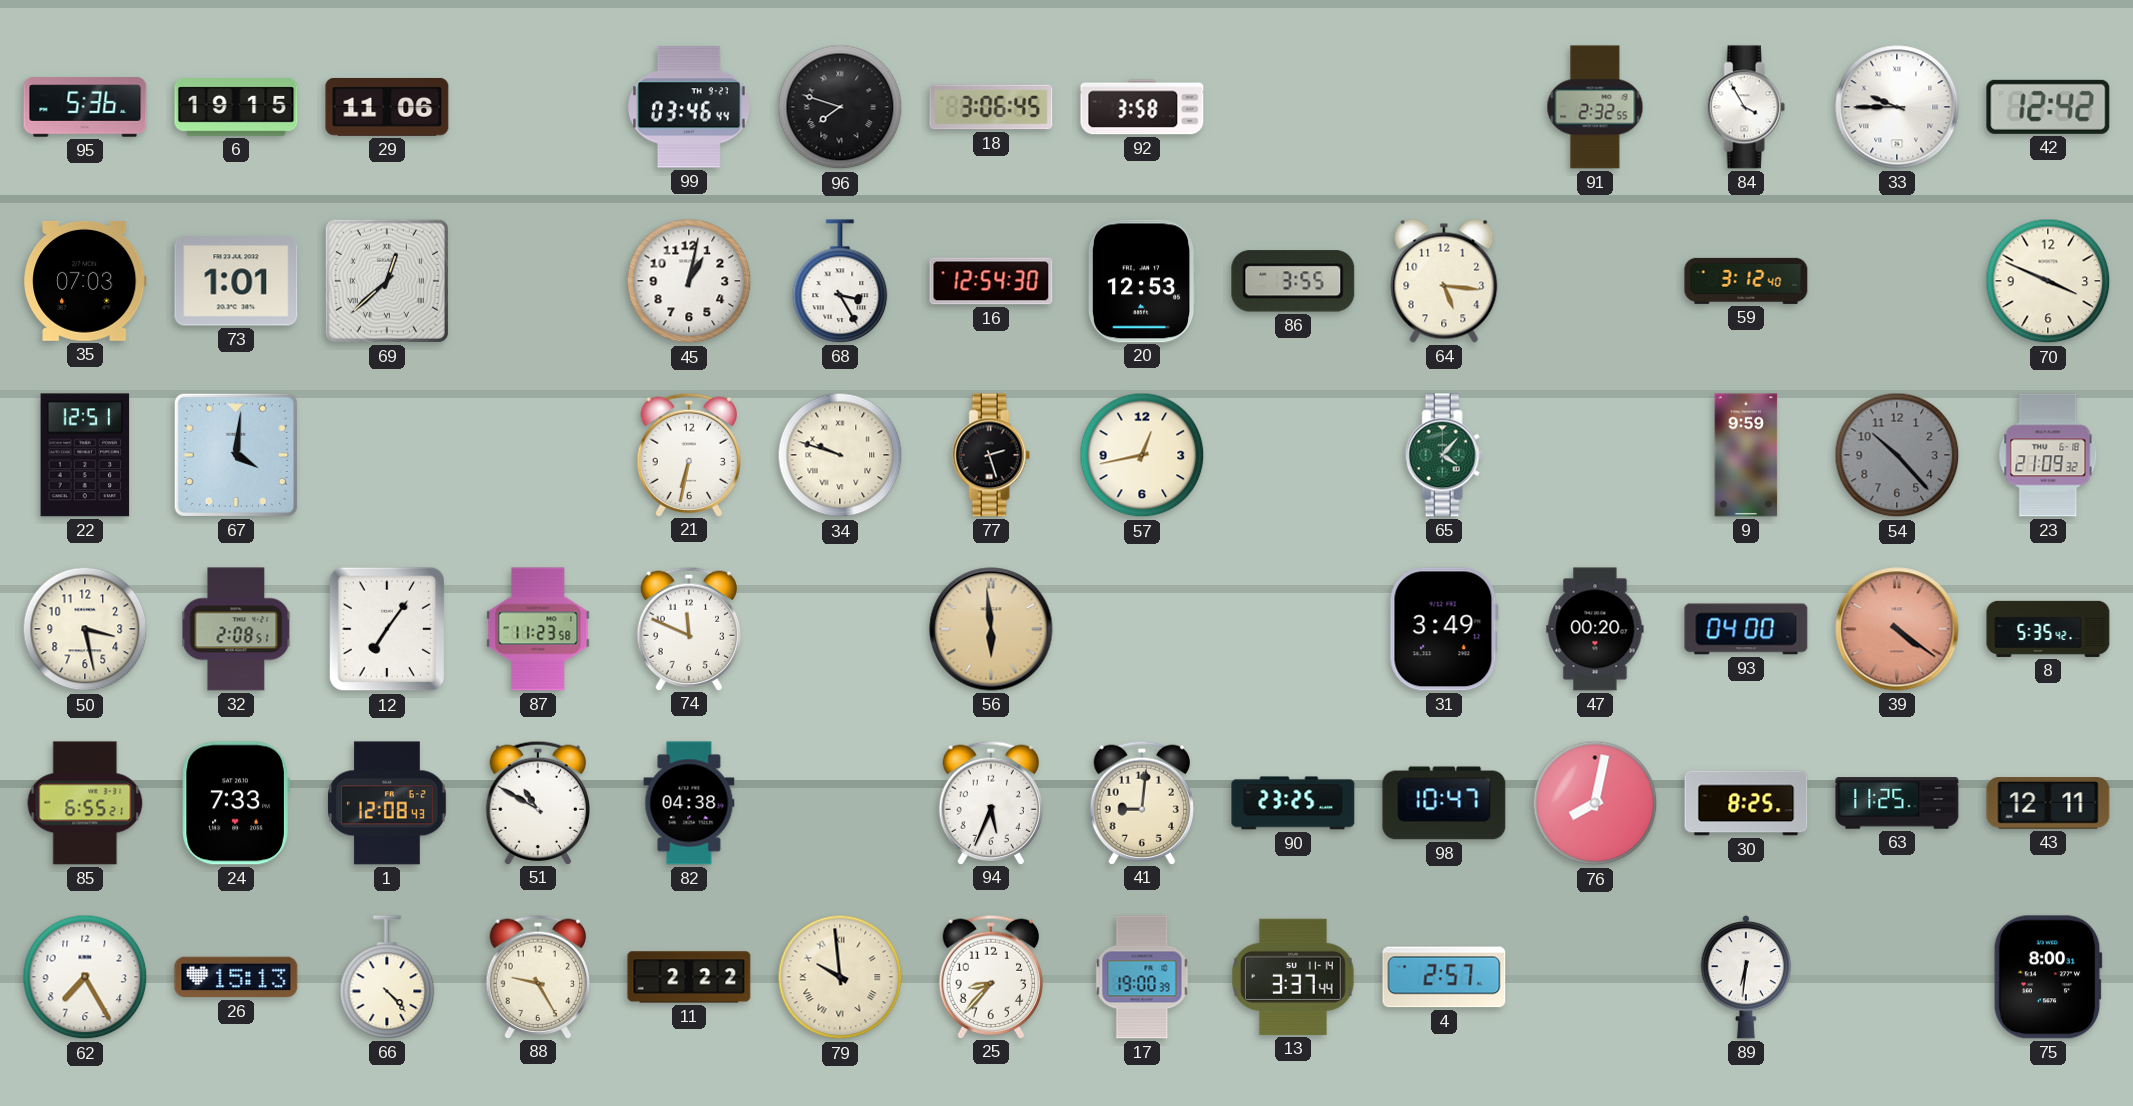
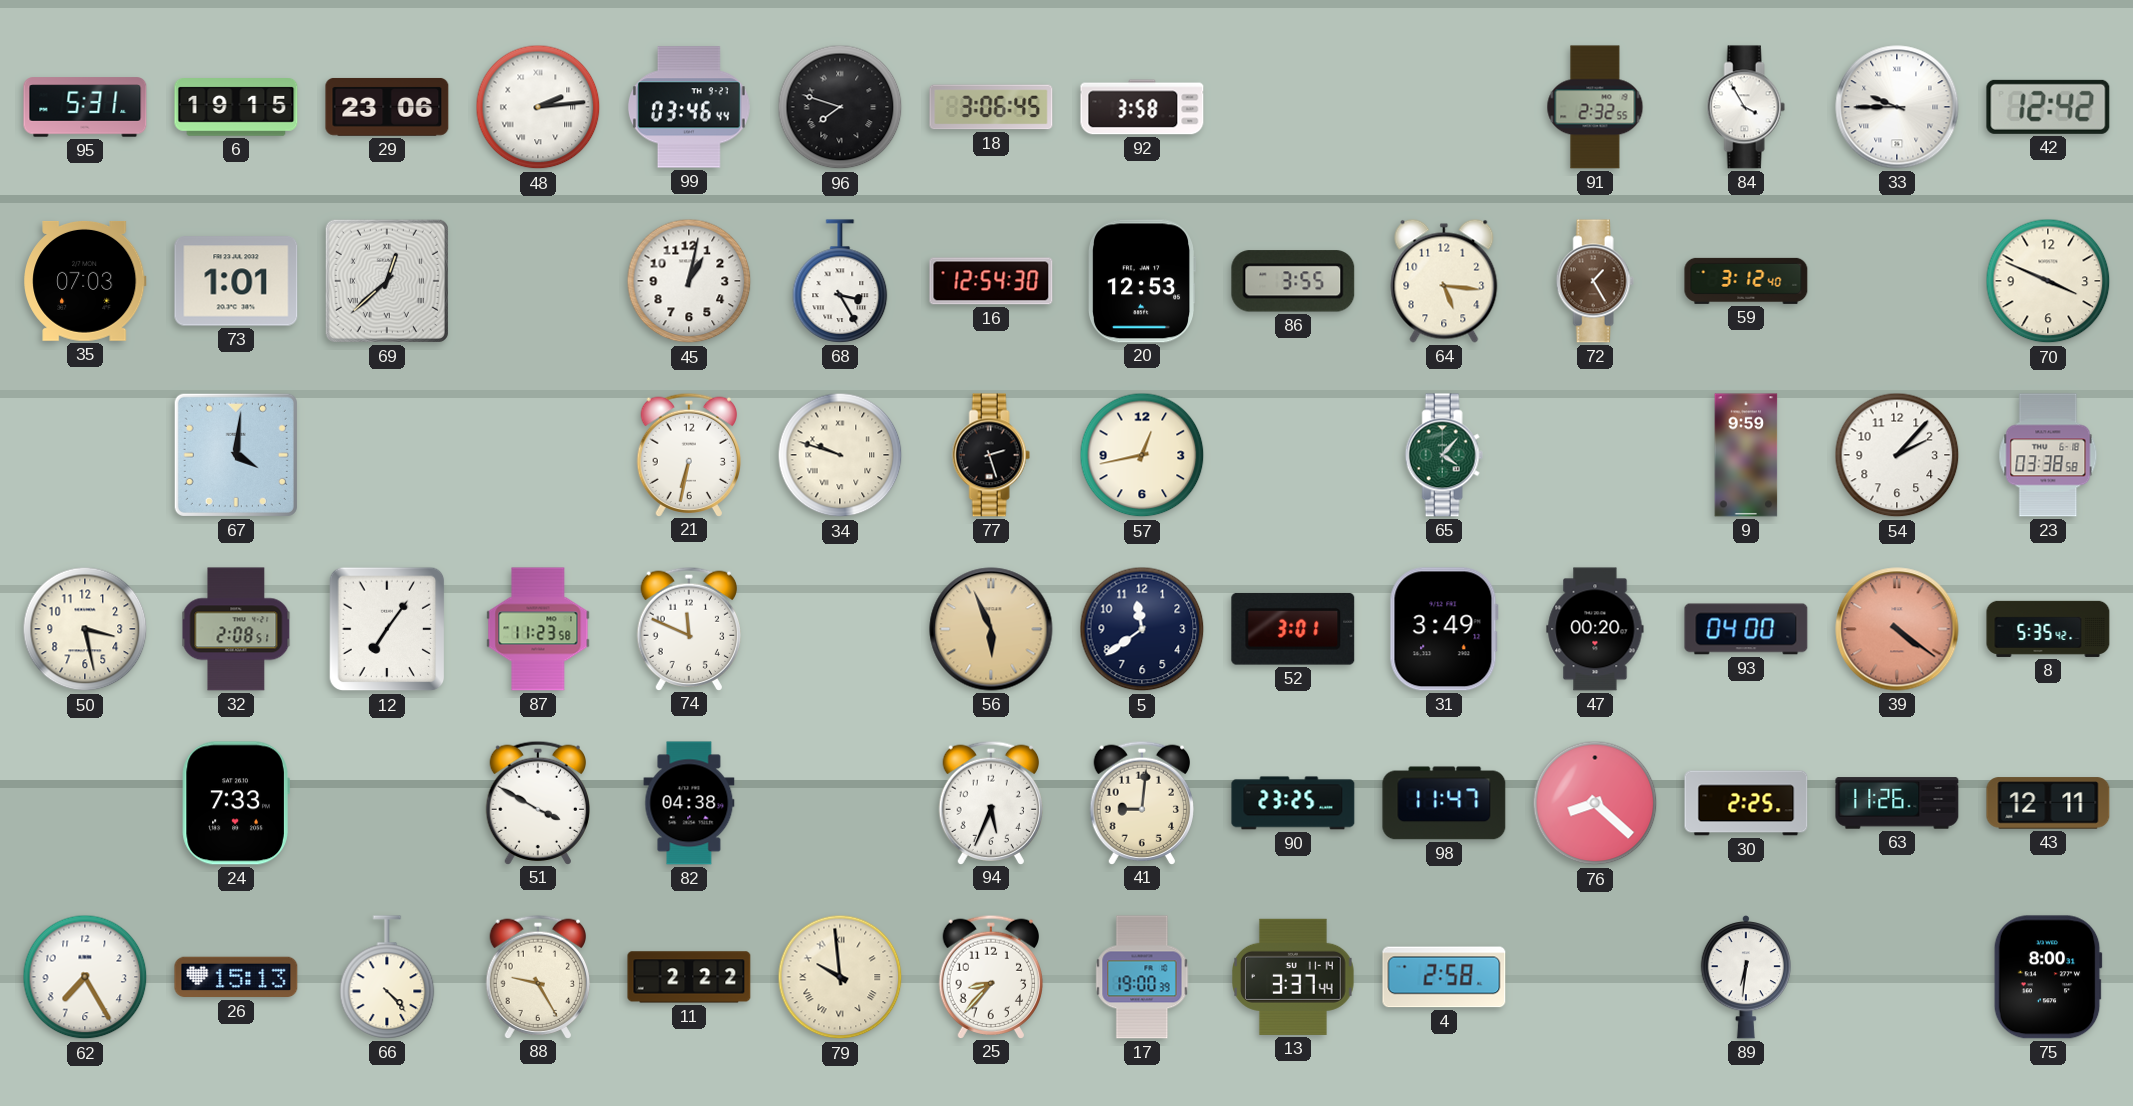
95: 5:36 -> 5:31 (85, 107)
29: 11:06 -> 23:06 (387, 107)
48: none -> 2:14 (538, 107)
72: none -> 1:25 (1595, 281)
22: 12:51 -> none (85, 455)
54: 10:23 -> 2:07 (1897, 455)
54 dial: grey -> white (1897, 455)
23: 21:09 -> 03:38 (2048, 455)
56: 5:59 -> 5:56 (991, 629)
5: none -> 11:39 (1142, 629)
52: none -> 3:01 (1293, 629)
85: 6:55 -> none (85, 803)
1: 12:08 -> none (387, 803)
51: 10:50 -> 3:50 (537, 802)
98: 10:47 -> 11:47 (1444, 803)
76: 8:02 -> 8:22 (1595, 803)
30: 8:25 -> 2:25 (1746, 803)
63: 11:25 -> 11:26 (1897, 803)
4: 2:57 -> 2:58 (1444, 977)
